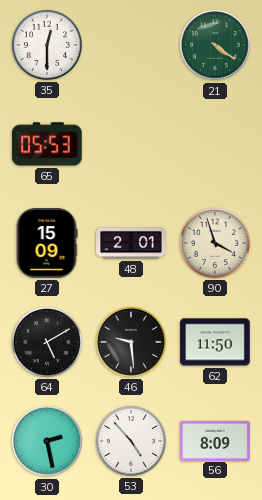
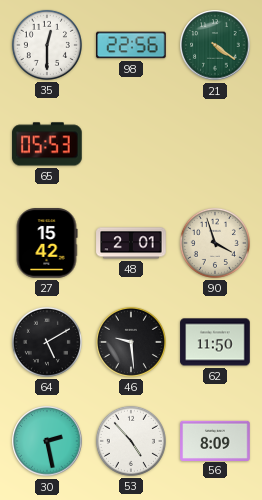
98: none -> 22:56 (131, 45)
27: 15:09 -> 15:42 (47, 243)
